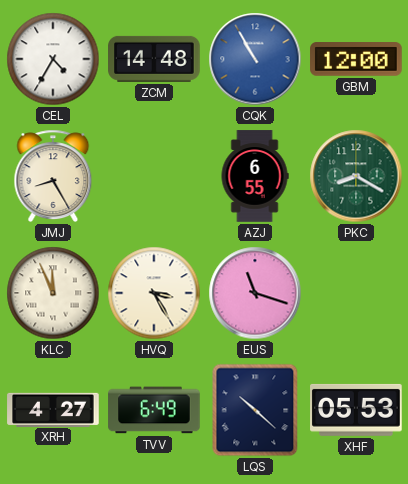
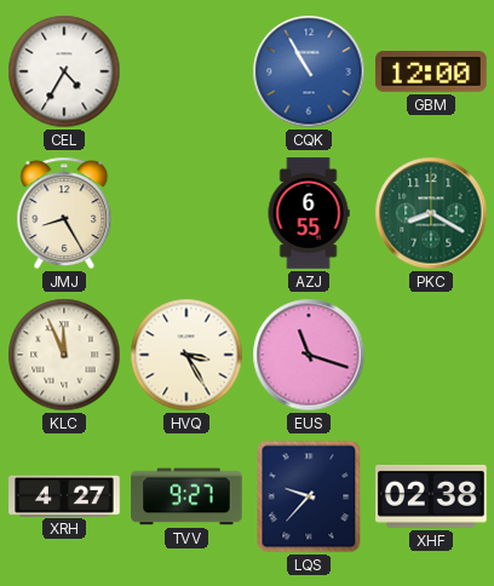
ZCM: 14:48 -> none (154, 59)
TVV: 6:49 -> 9:27 (186, 496)
LQS: 10:22 -> 9:37 (309, 496)
XHF: 05:53 -> 02:38 (431, 496)
